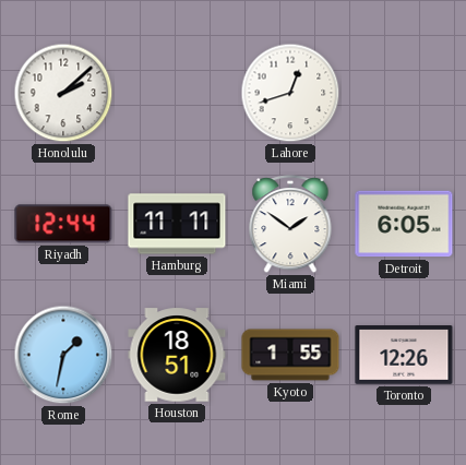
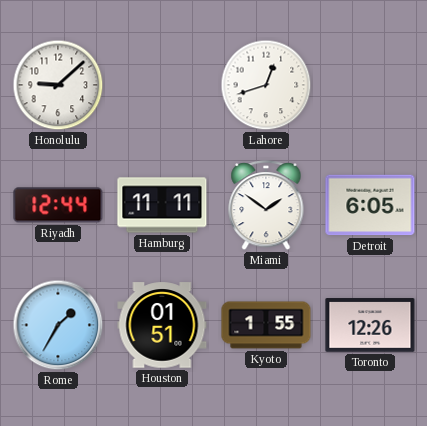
Honolulu: 2:08 -> 9:08 (58, 85)
Rome: 1:32 -> 1:35 (58, 325)
Houston: 18:51 -> 01:51 (162, 325)
